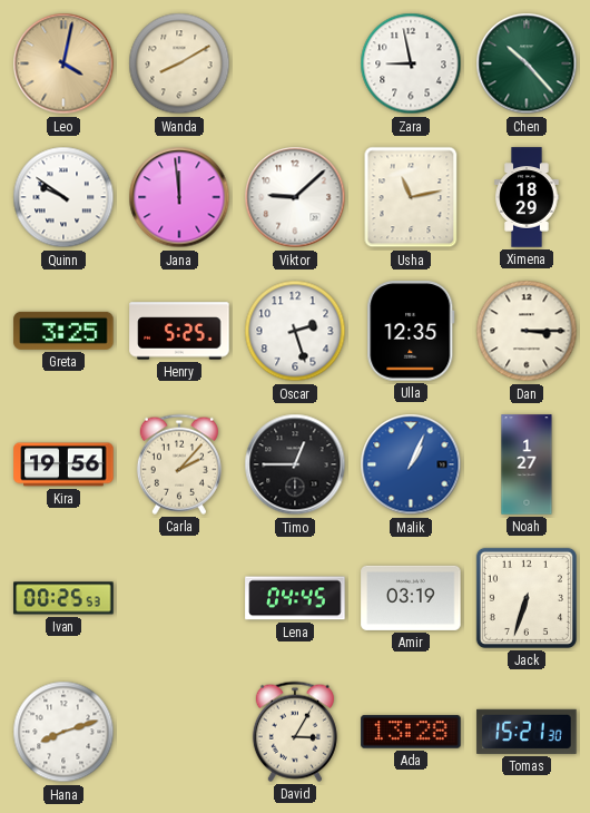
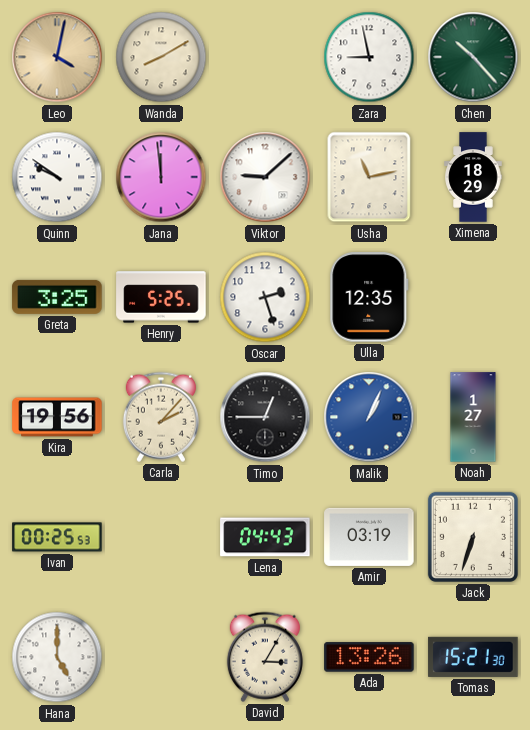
Dan: 3:15 -> none (527, 331)
Lena: 04:45 -> 04:43 (265, 537)
Hana: 8:12 -> 5:00 (57, 657)
Ada: 13:28 -> 13:26 (369, 657)
